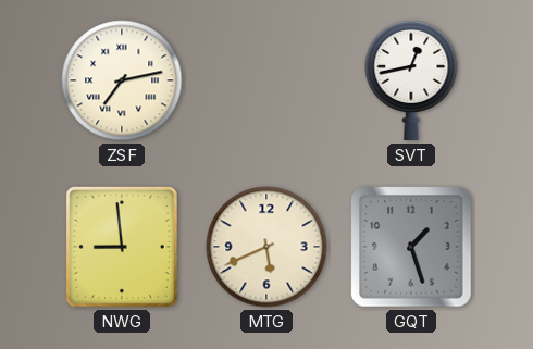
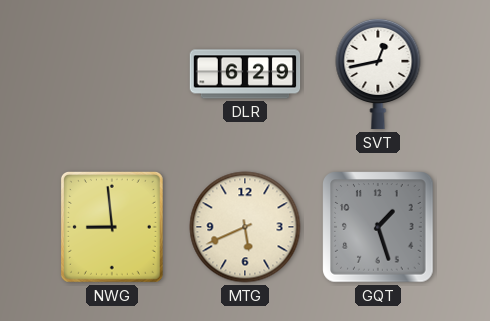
ZSF: 7:13 -> none (122, 80)
DLR: none -> 6:29 (245, 74)
